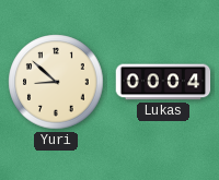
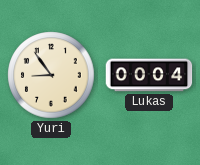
Yuri: 8:52 -> 8:54 (51, 75)
